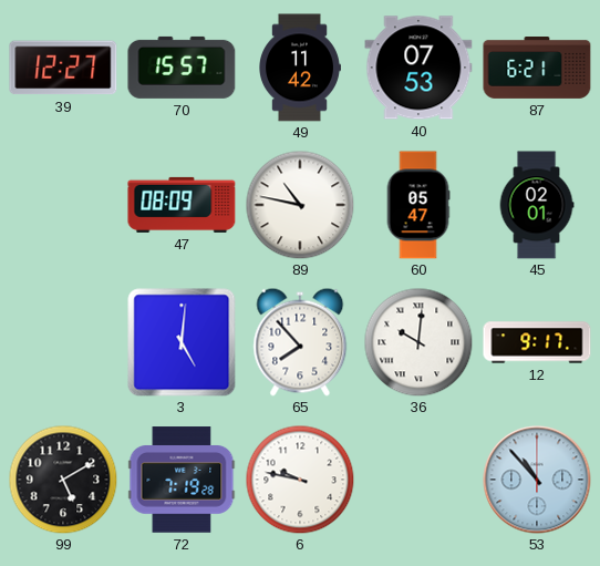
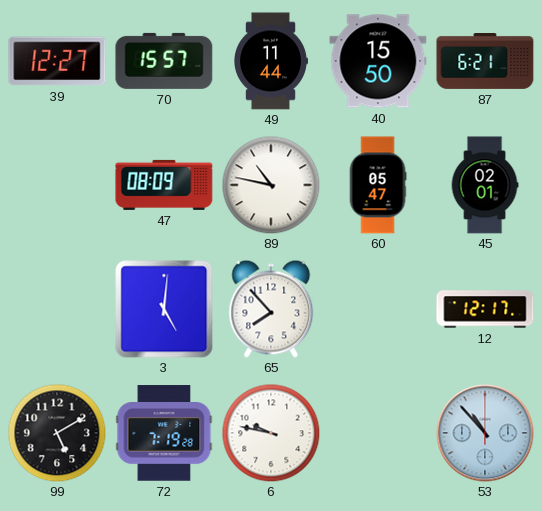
49: 11:42 -> 11:44 (271, 61)
40: 07:53 -> 15:50 (378, 61)
36: 10:01 -> none (418, 342)
12: 9:17 -> 12:17 (485, 309)
